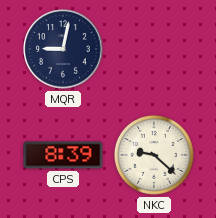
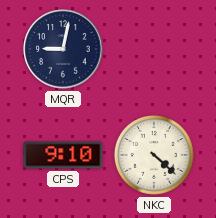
CPS: 8:39 -> 9:10 (63, 155)
NKC: 9:22 -> 4:22 (154, 155)
